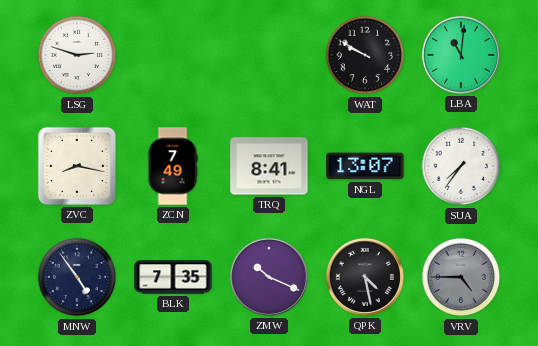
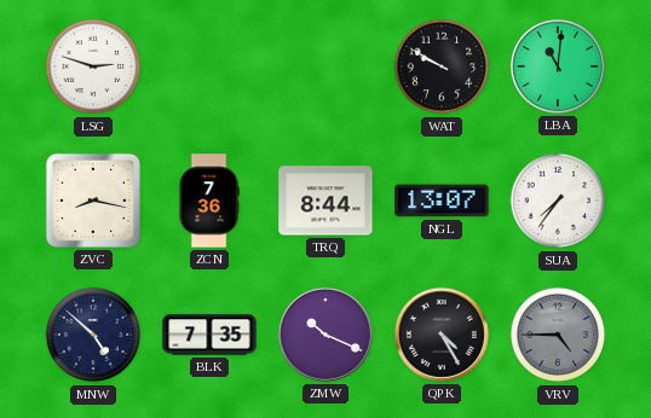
ZCN: 7:49 -> 7:36 (209, 201)
TRQ: 8:41 -> 8:44 (325, 201)
MNW: 4:54 -> 4:52 (93, 335)
QPK: 4:28 -> 4:25 (442, 335)
